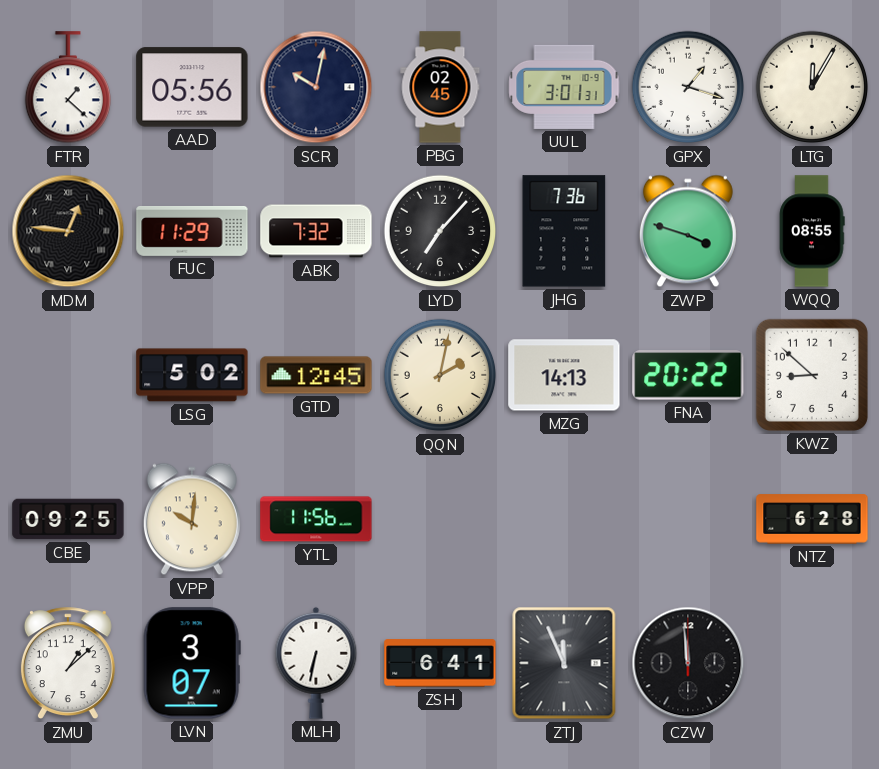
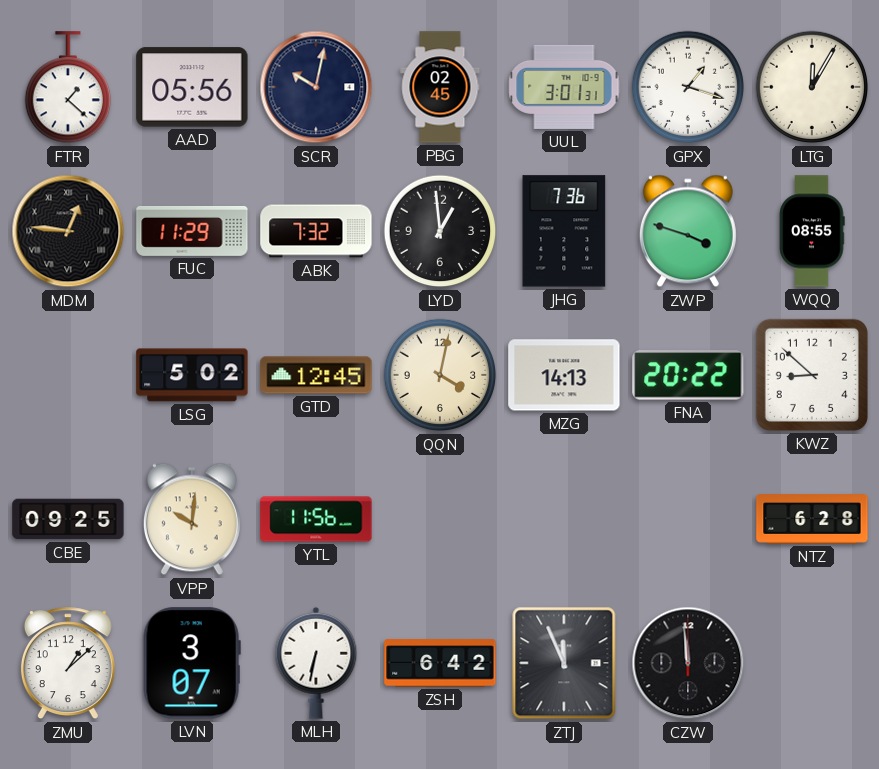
LYD: 7:07 -> 12:59 (440, 231)
QQN: 2:02 -> 4:02 (440, 375)
ZSH: 6:41 -> 6:42 (440, 663)
